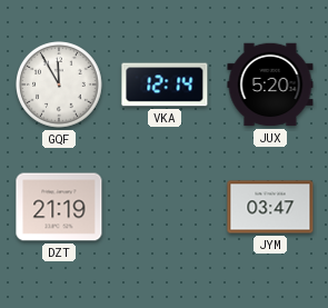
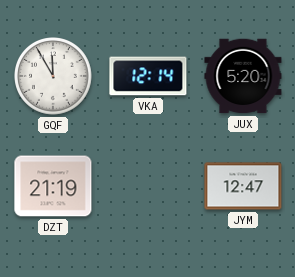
JYM: 03:47 -> 12:47 (243, 186)
